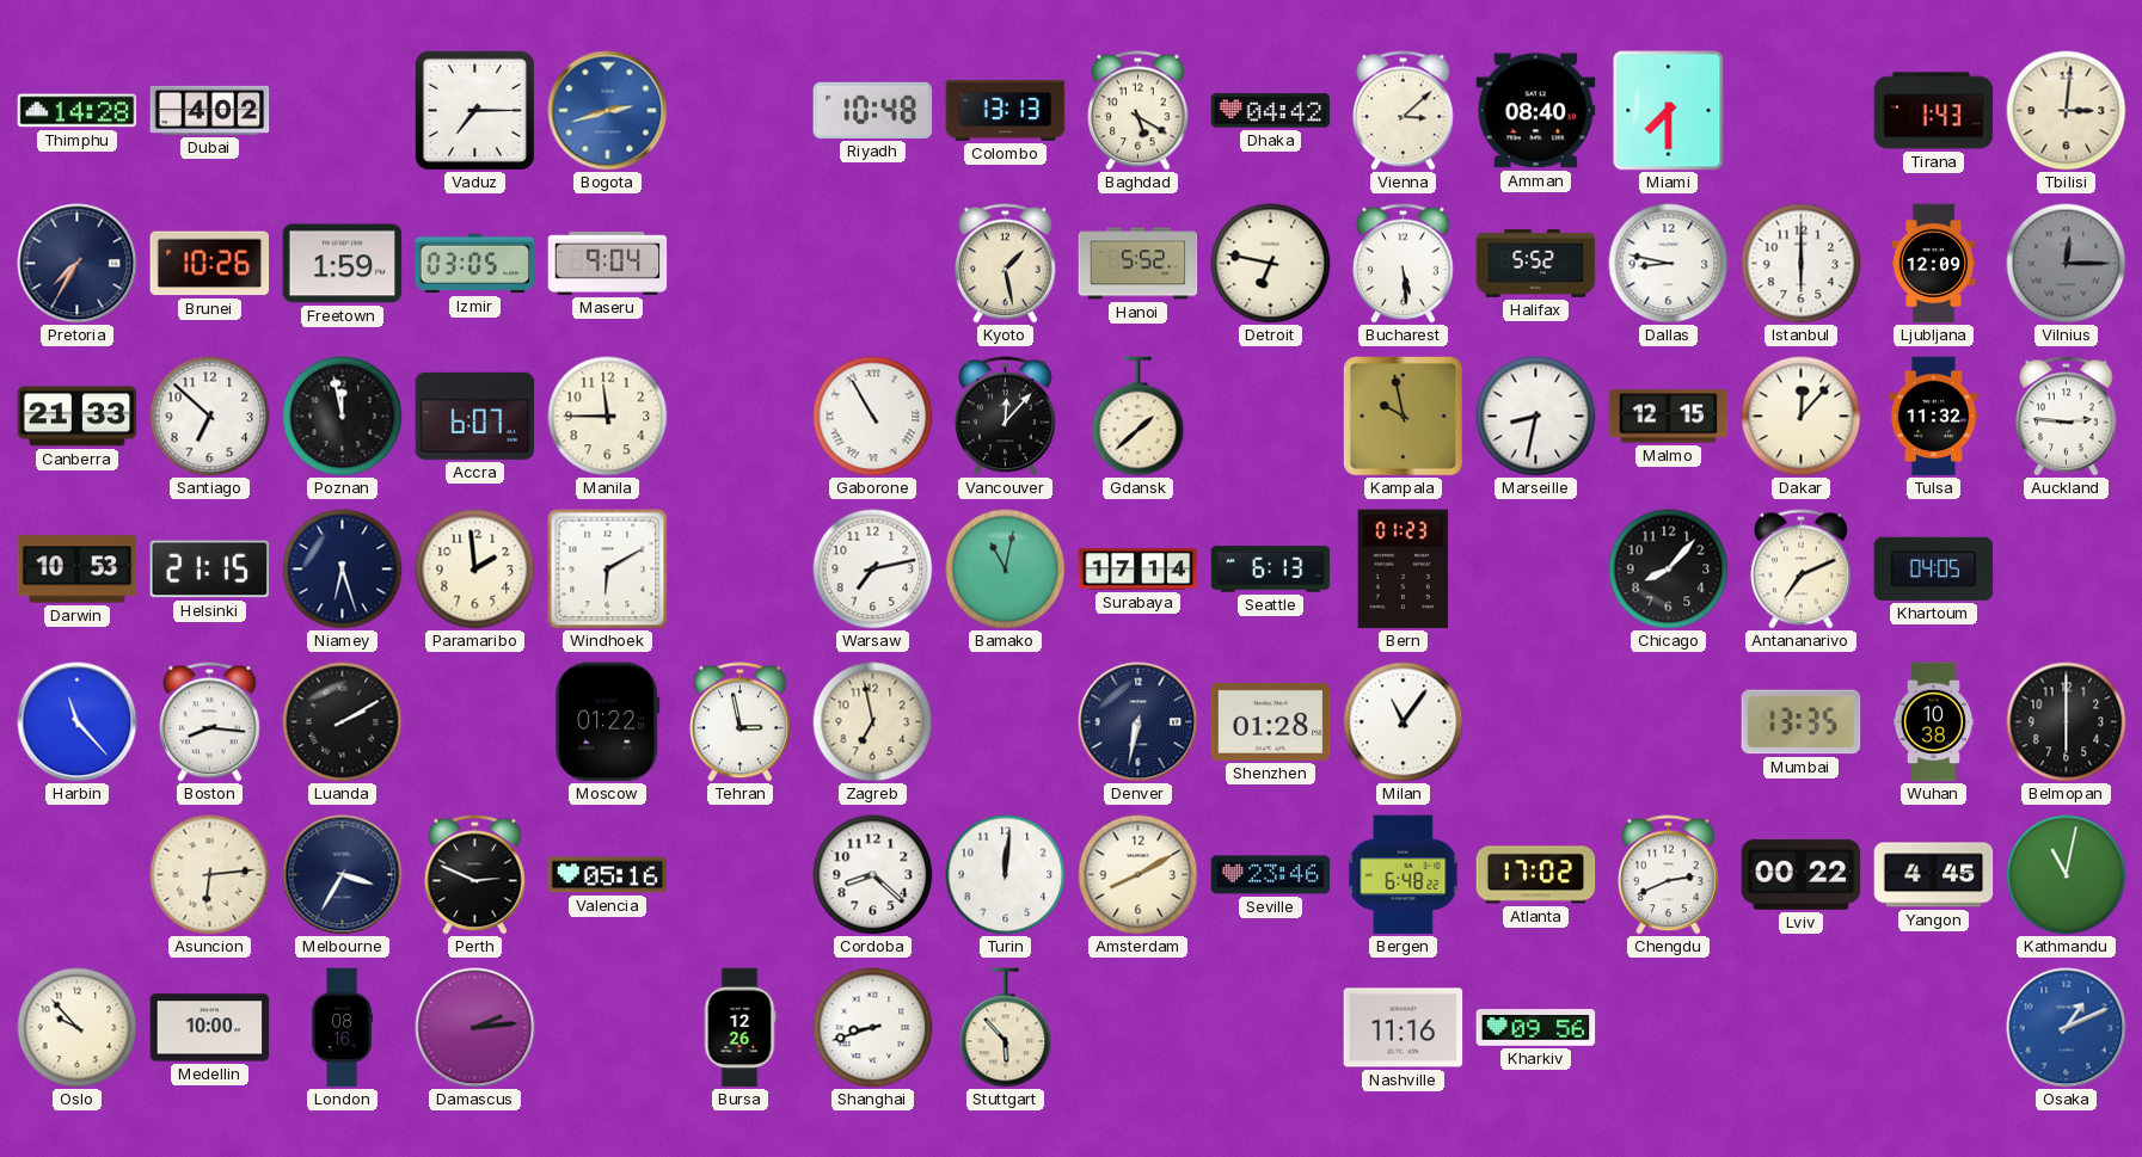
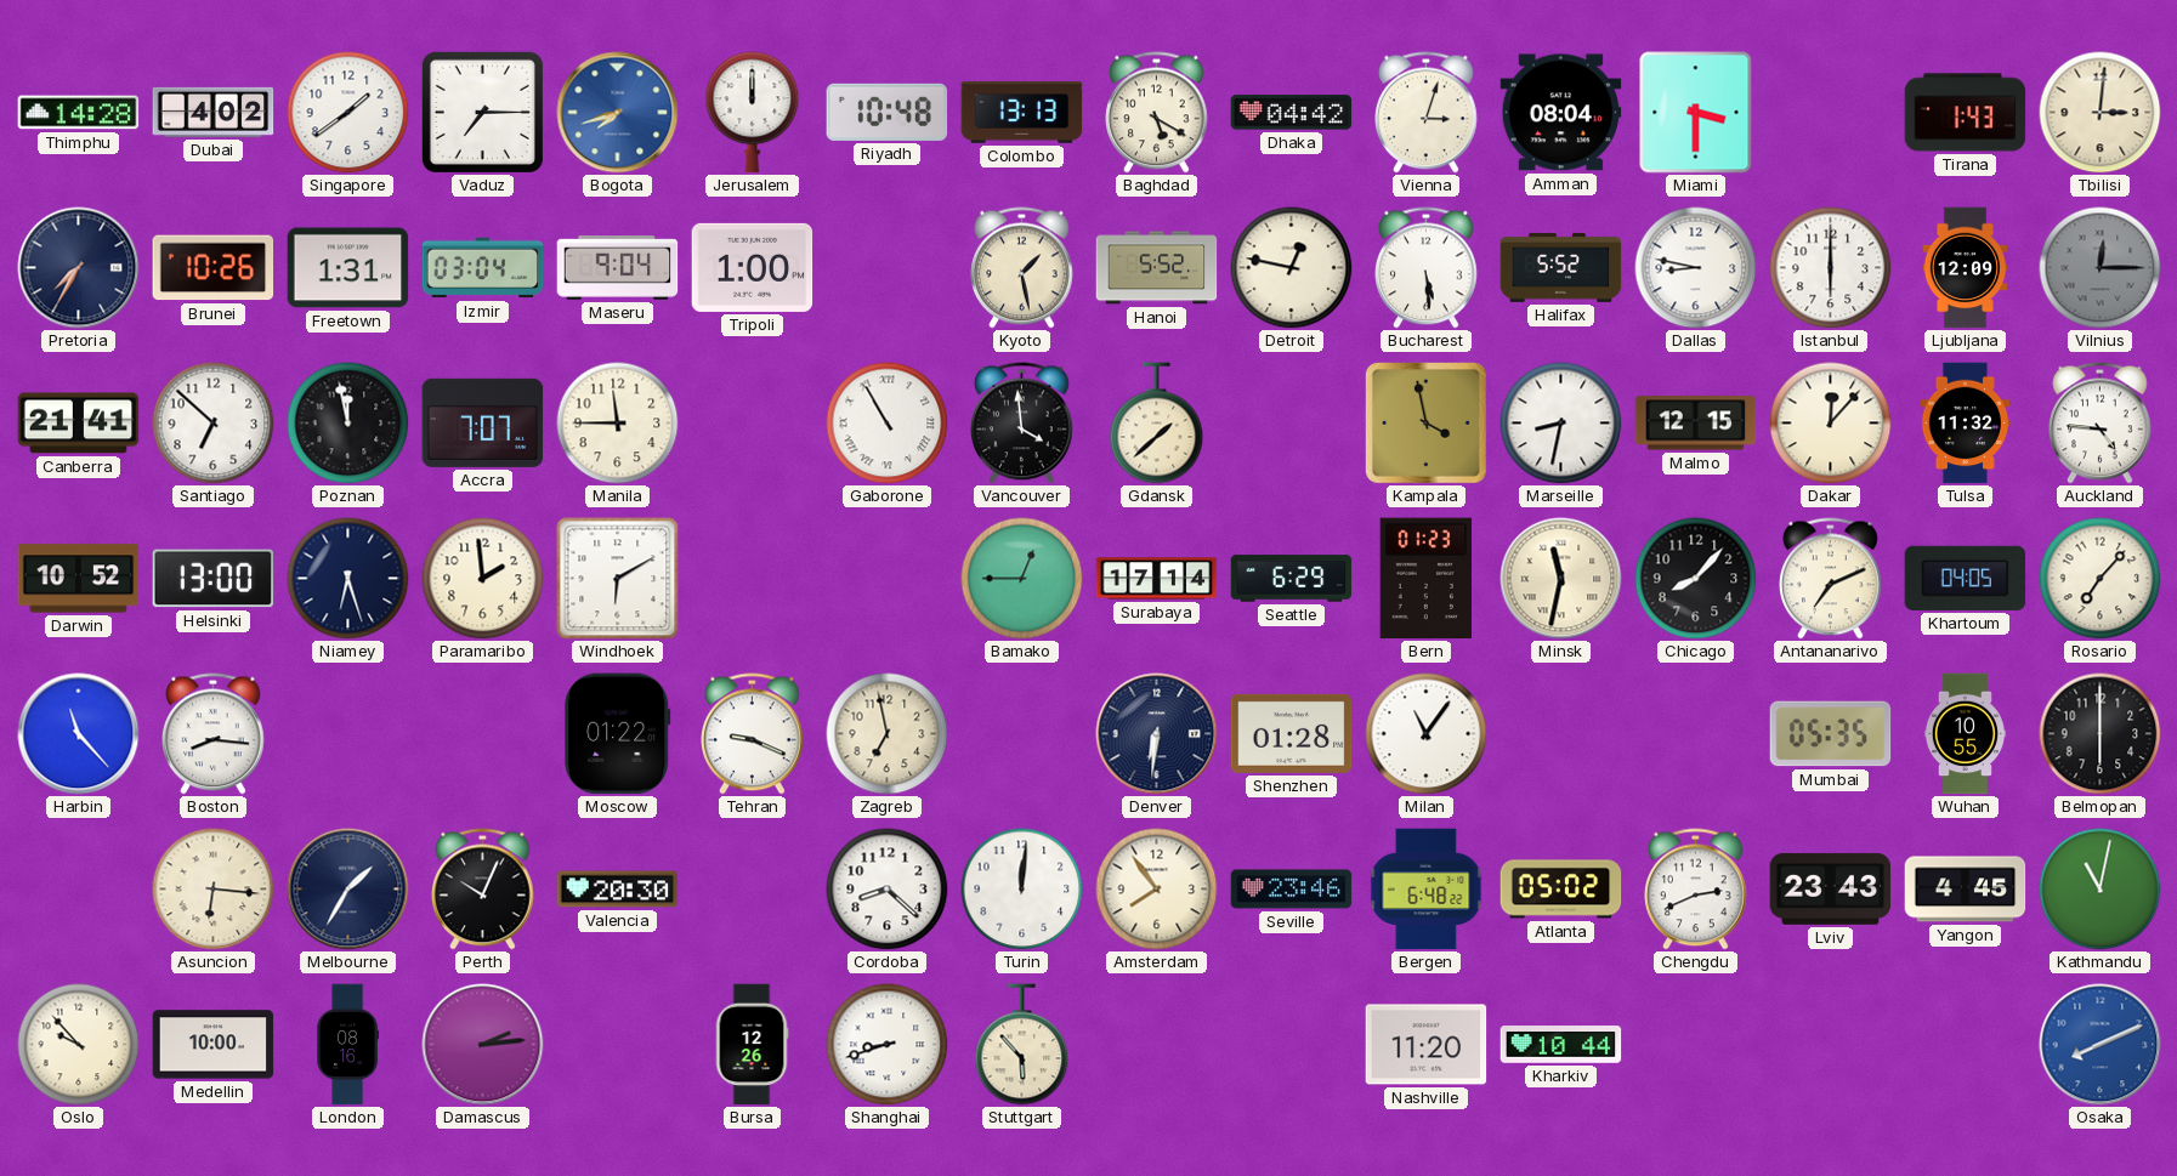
Singapore: none -> 1:39 (348, 113)
Bogota: 2:42 -> 7:42 (618, 113)
Jerusalem: none -> 12:00 (753, 113)
Vienna: 3:08 -> 3:03 (1427, 113)
Amman: 08:40 -> 08:04 (1561, 113)
Miami: 7:30 -> 3:30 (1696, 113)
Freetown: 1:59 -> 1:31 (348, 268)
Izmir: 03:05 -> 03:04 (483, 268)
Tripoli: none -> 1:00 (753, 267)
Detroit: 6:47 -> 12:47 (1292, 268)
Canberra: 21:33 -> 21:41 (79, 424)
Accra: 6:07 -> 7:07 (483, 422)
Vancouver: 12:07 -> 3:59 (1022, 424)
Kampala: 9:58 -> 3:58 (1427, 424)
Auckland: 2:46 -> 4:46 (2101, 424)
Darwin: 10:53 -> 10:52 (79, 579)
Helsinki: 21:15 -> 13:00 (214, 579)
Warsaw: 7:13 -> none (873, 570)
Bamako: 11:02 -> 12:45 (1022, 579)
Seattle: 6:13 -> 6:29 (1292, 579)
Minsk: none -> 11:32 (1561, 579)
Rosario: none -> 7:07 (2101, 579)
Luanda: 2:10 -> none (343, 722)
Tehran: 2:58 -> 9:19 (753, 734)
Denver: 6:32 -> 6:31 (1157, 734)
Mumbai: 13:35 -> 05:35 (1831, 734)
Wuhan: 10:38 -> 10:55 (1965, 734)
Asuncion: 6:14 -> 6:16 (214, 890)
Melbourne: 3:35 -> 1:35 (348, 890)
Perth: 2:49 -> 10:04 (483, 890)
Valencia: 05:16 -> 20:30 (618, 890)
Amsterdam: 8:10 -> 7:54 (1157, 890)
Atlanta: 17:02 -> 05:02 (1561, 890)
Lviv: 00:22 -> 23:43 (1831, 888)
Nashville: 11:16 -> 11:20 (1427, 1045)
Kharkiv: 09:56 -> 10:44 (1561, 1045)
Osaka: 1:11 -> 8:11 (2101, 1045)
